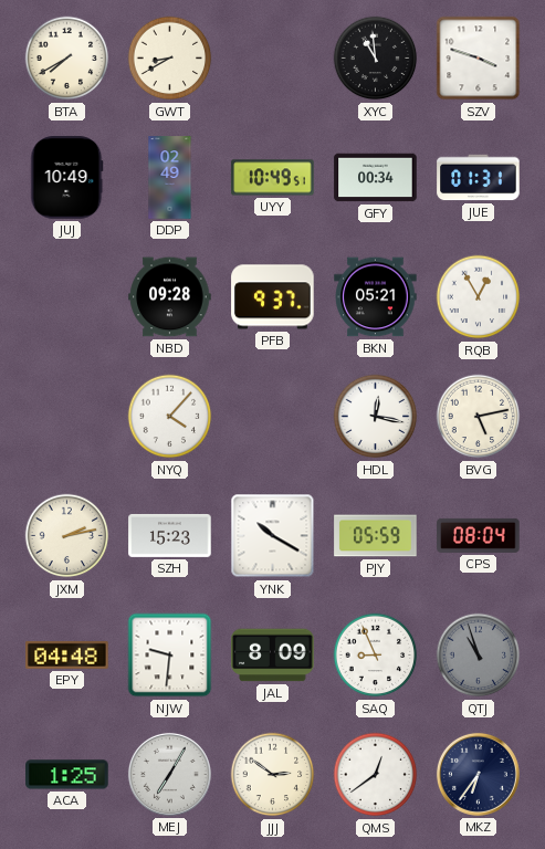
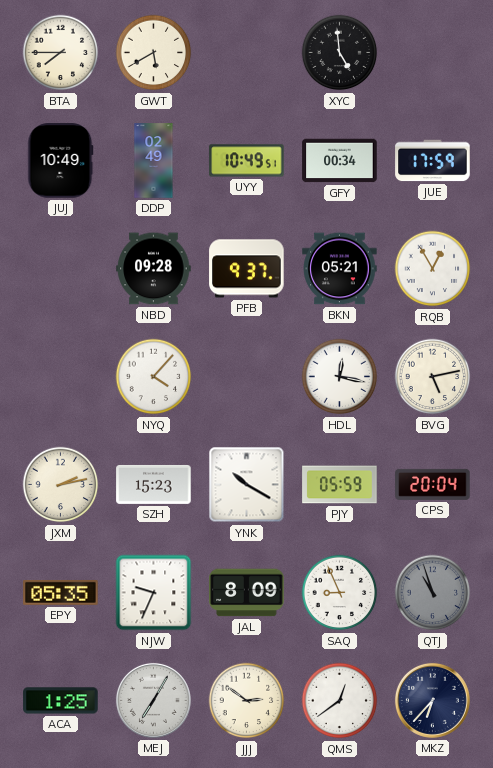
BTA: 7:40 -> 7:45 (61, 53)
GWT: 8:40 -> 5:40 (154, 53)
XYC: 10:59 -> 4:59 (340, 53)
SZV: 3:48 -> none (479, 59)
JUE: 01:31 -> 17:59 (433, 161)
CPS: 08:04 -> 20:04 (433, 484)
EPY: 04:48 -> 05:35 (61, 592)
NJW: 9:31 -> 9:34 (154, 593)
MKZ: 6:36 -> 6:37 (432, 700)
